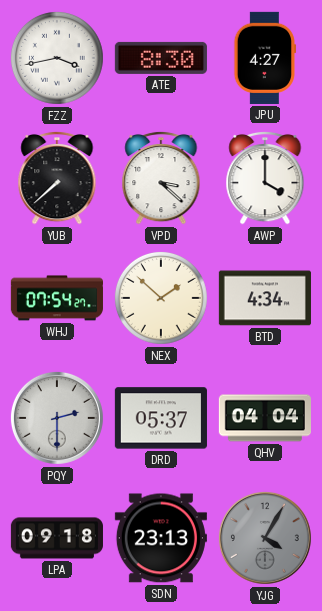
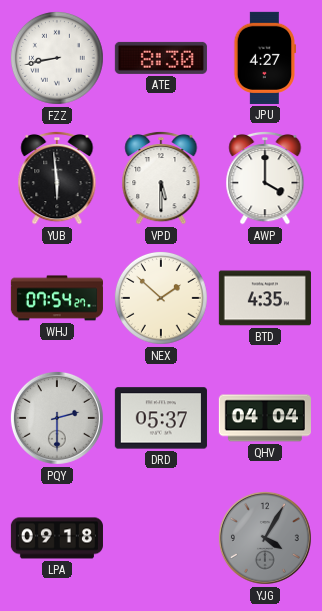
FZZ: 3:43 -> 8:43 (57, 58)
YUB: 7:38 -> 5:59 (57, 178)
VPD: 3:22 -> 5:30 (161, 178)
BTD: 4:34 -> 4:35 (265, 298)
SDN: 23:13 -> none (161, 538)
